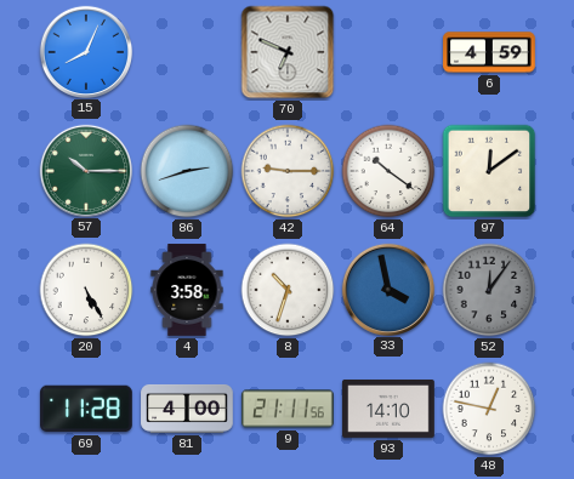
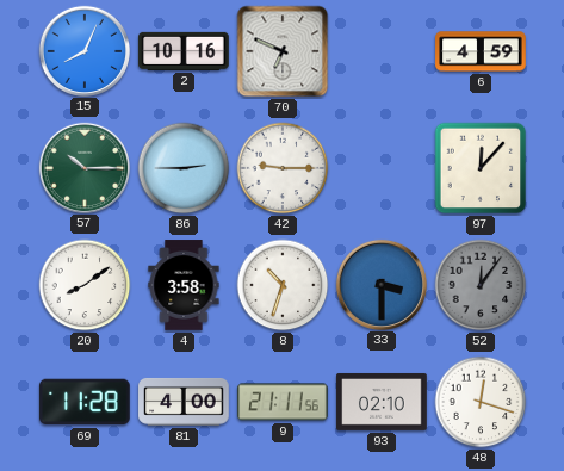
2: none -> 10:16 (184, 51)
86: 2:42 -> 2:45 (184, 168)
64: 10:21 -> none (388, 171)
97: 12:09 -> 12:07 (481, 168)
20: 5:25 -> 8:09 (85, 285)
33: 3:58 -> 3:30 (380, 284)
93: 14:10 -> 02:10 (382, 402)
48: 12:47 -> 12:18 (481, 402)
